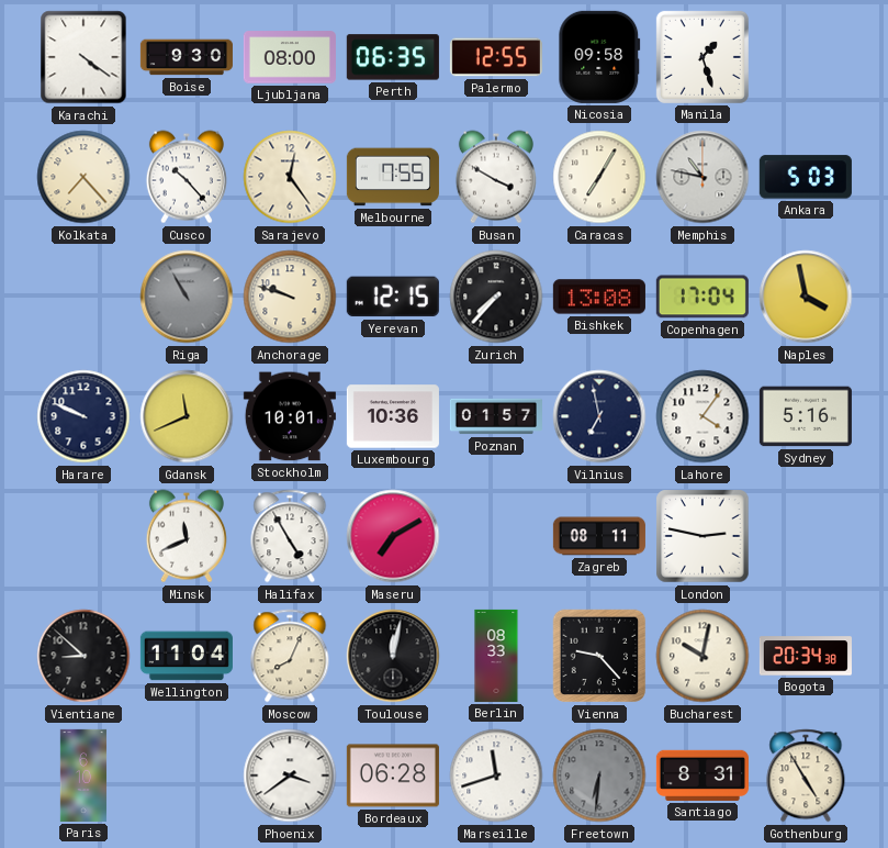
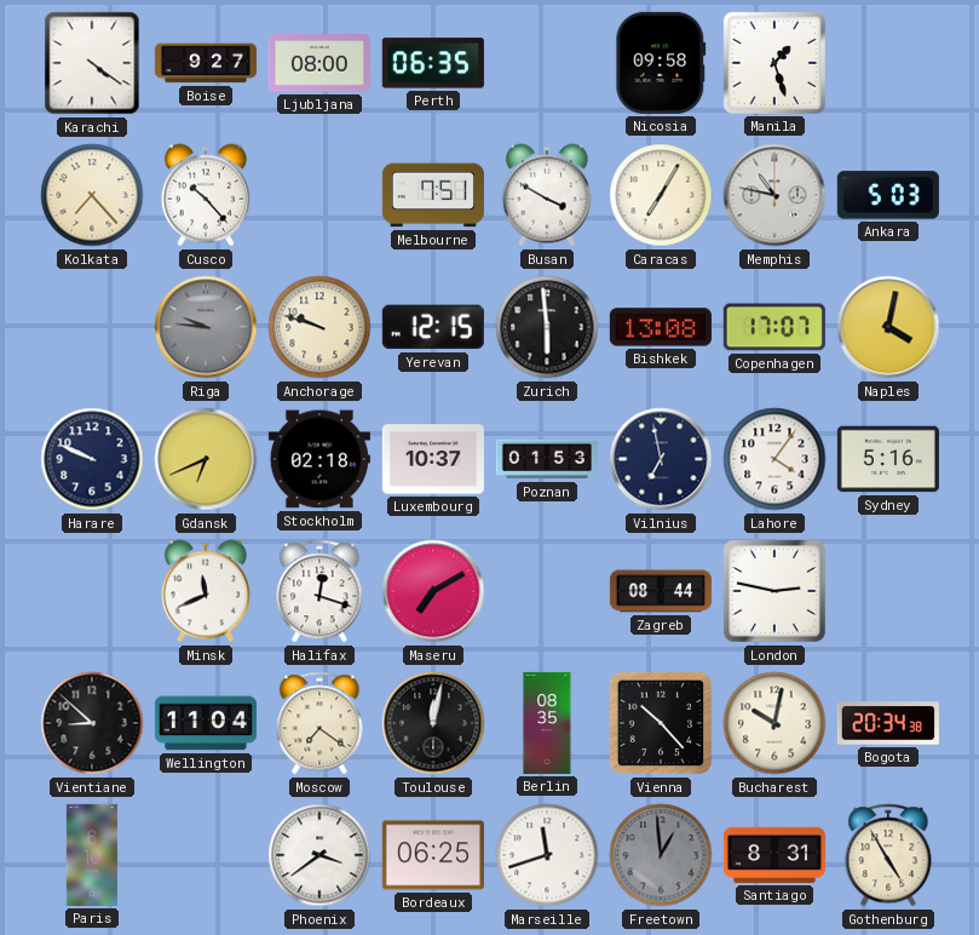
Boise: 9:30 -> 9:27 (206, 63)
Palermo: 12:55 -> none (496, 57)
Sarajevo: 12:24 -> none (290, 177)
Melbourne: 7:55 -> 7:51 (433, 195)
Riga: 10:55 -> 9:46 (206, 327)
Zurich: 7:37 -> 5:59 (547, 327)
Copenhagen: 17:04 -> 17:07 (774, 327)
Naples: 3:58 -> 4:02 (888, 327)
Gdansk: 11:41 -> 6:41 (206, 459)
Stockholm: 10:01 -> 02:18 (319, 459)
Luxembourg: 10:36 -> 10:37 (433, 459)
Poznan: 01:57 -> 01:53 (547, 459)
Halifax: 4:55 -> 12:18 (319, 591)
Zagreb: 08:11 -> 08:44 (661, 591)
Moscow: 8:04 -> 7:21 (319, 723)
Berlin: 08:33 -> 08:35 (547, 723)
Vienna: 9:23 -> 10:23 (661, 723)
Bordeaux: 06:28 -> 06:25 (433, 855)
Freetown: 6:31 -> 12:59 (661, 855)
